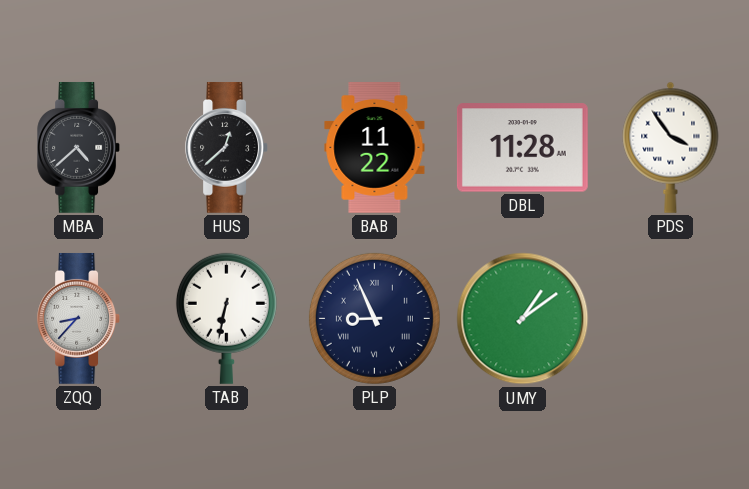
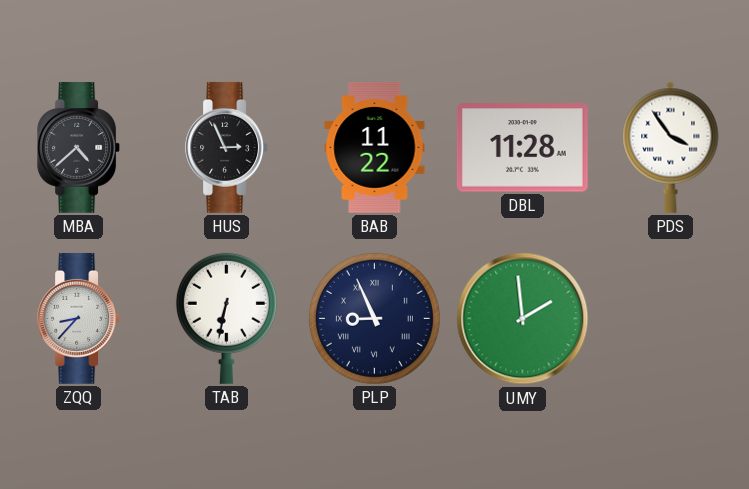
HUS: 12:38 -> 2:56 (226, 147)
UMY: 1:09 -> 1:59 (523, 319)
